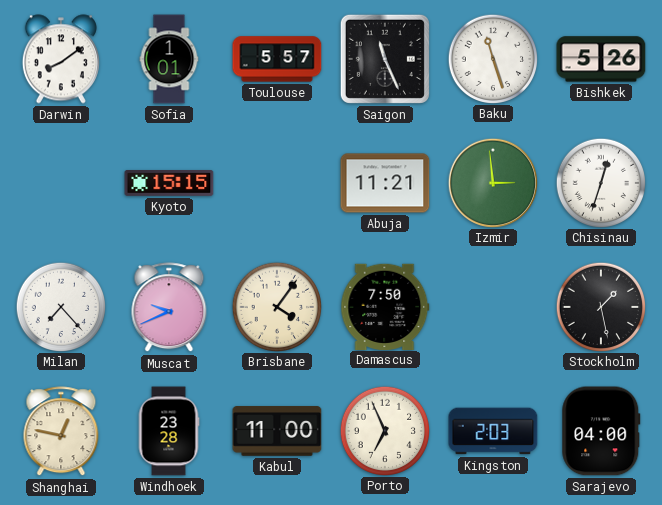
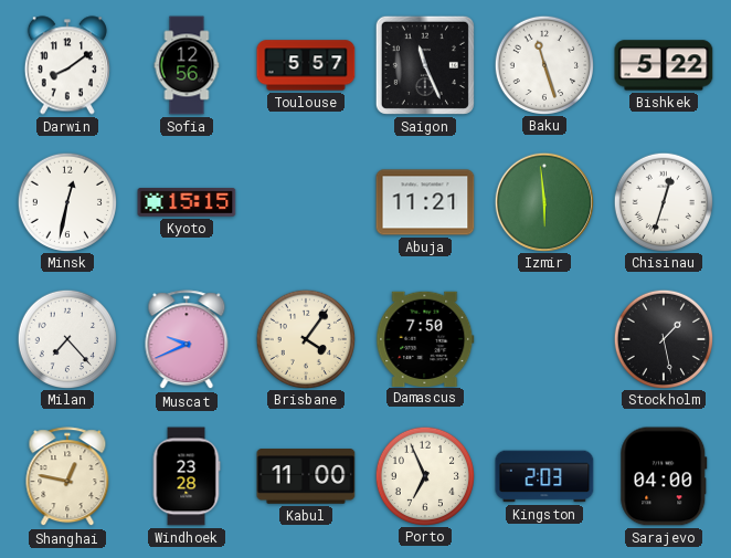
Sofia: 1:01 -> 12:56 (187, 65)
Bishkek: 5:26 -> 5:22 (664, 65)
Minsk: none -> 12:32 (66, 201)
Izmir: 2:59 -> 5:59 (543, 201)
